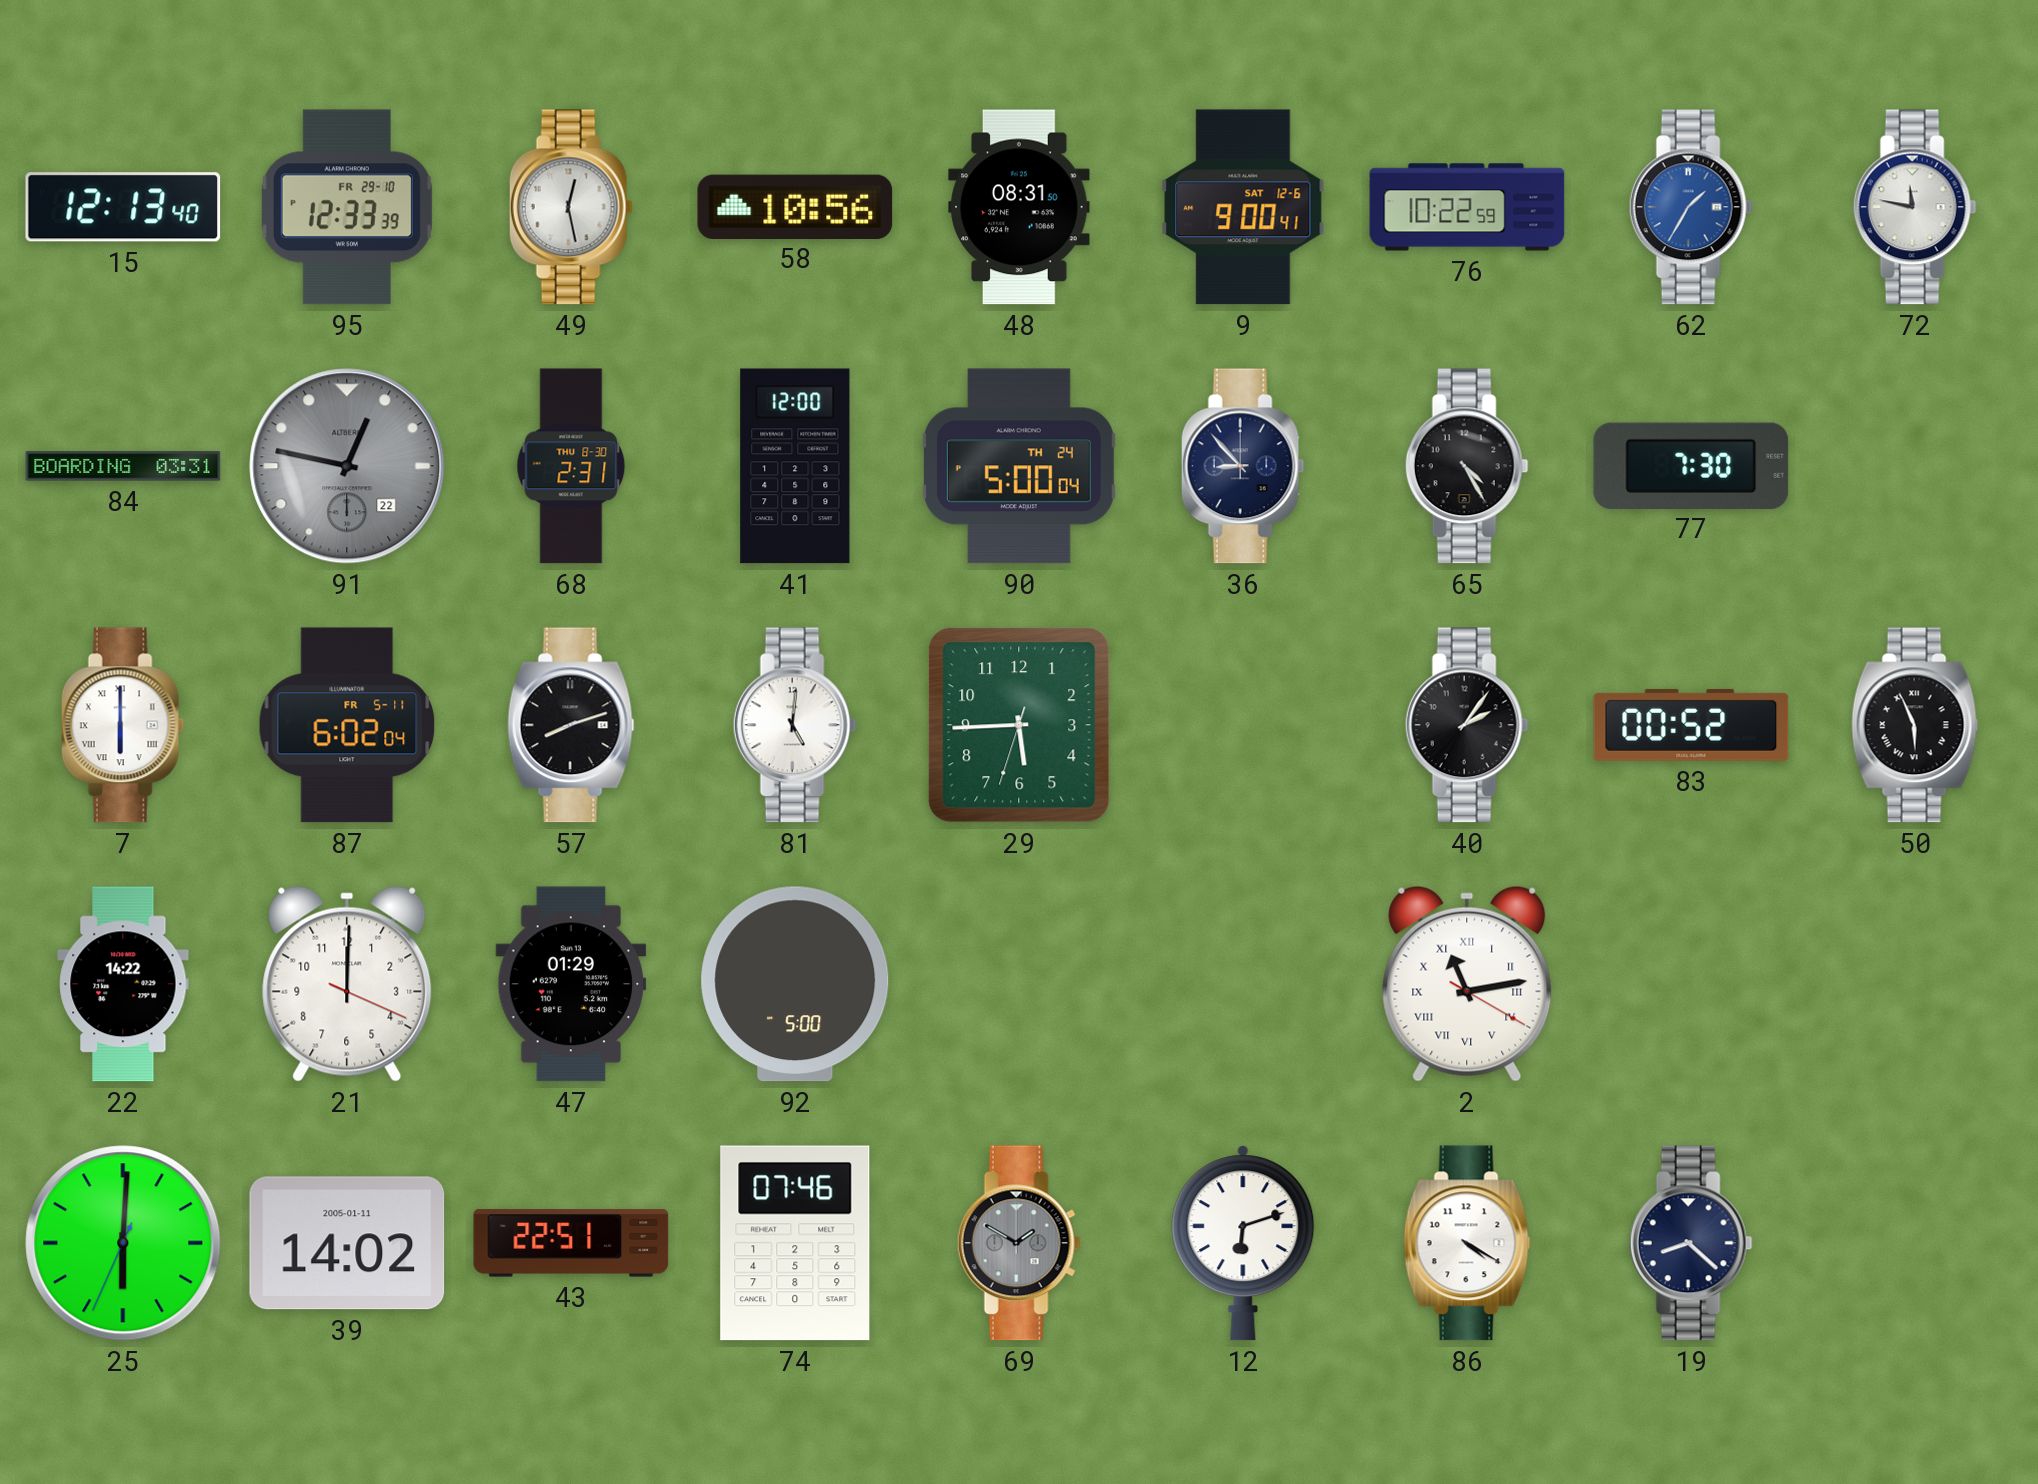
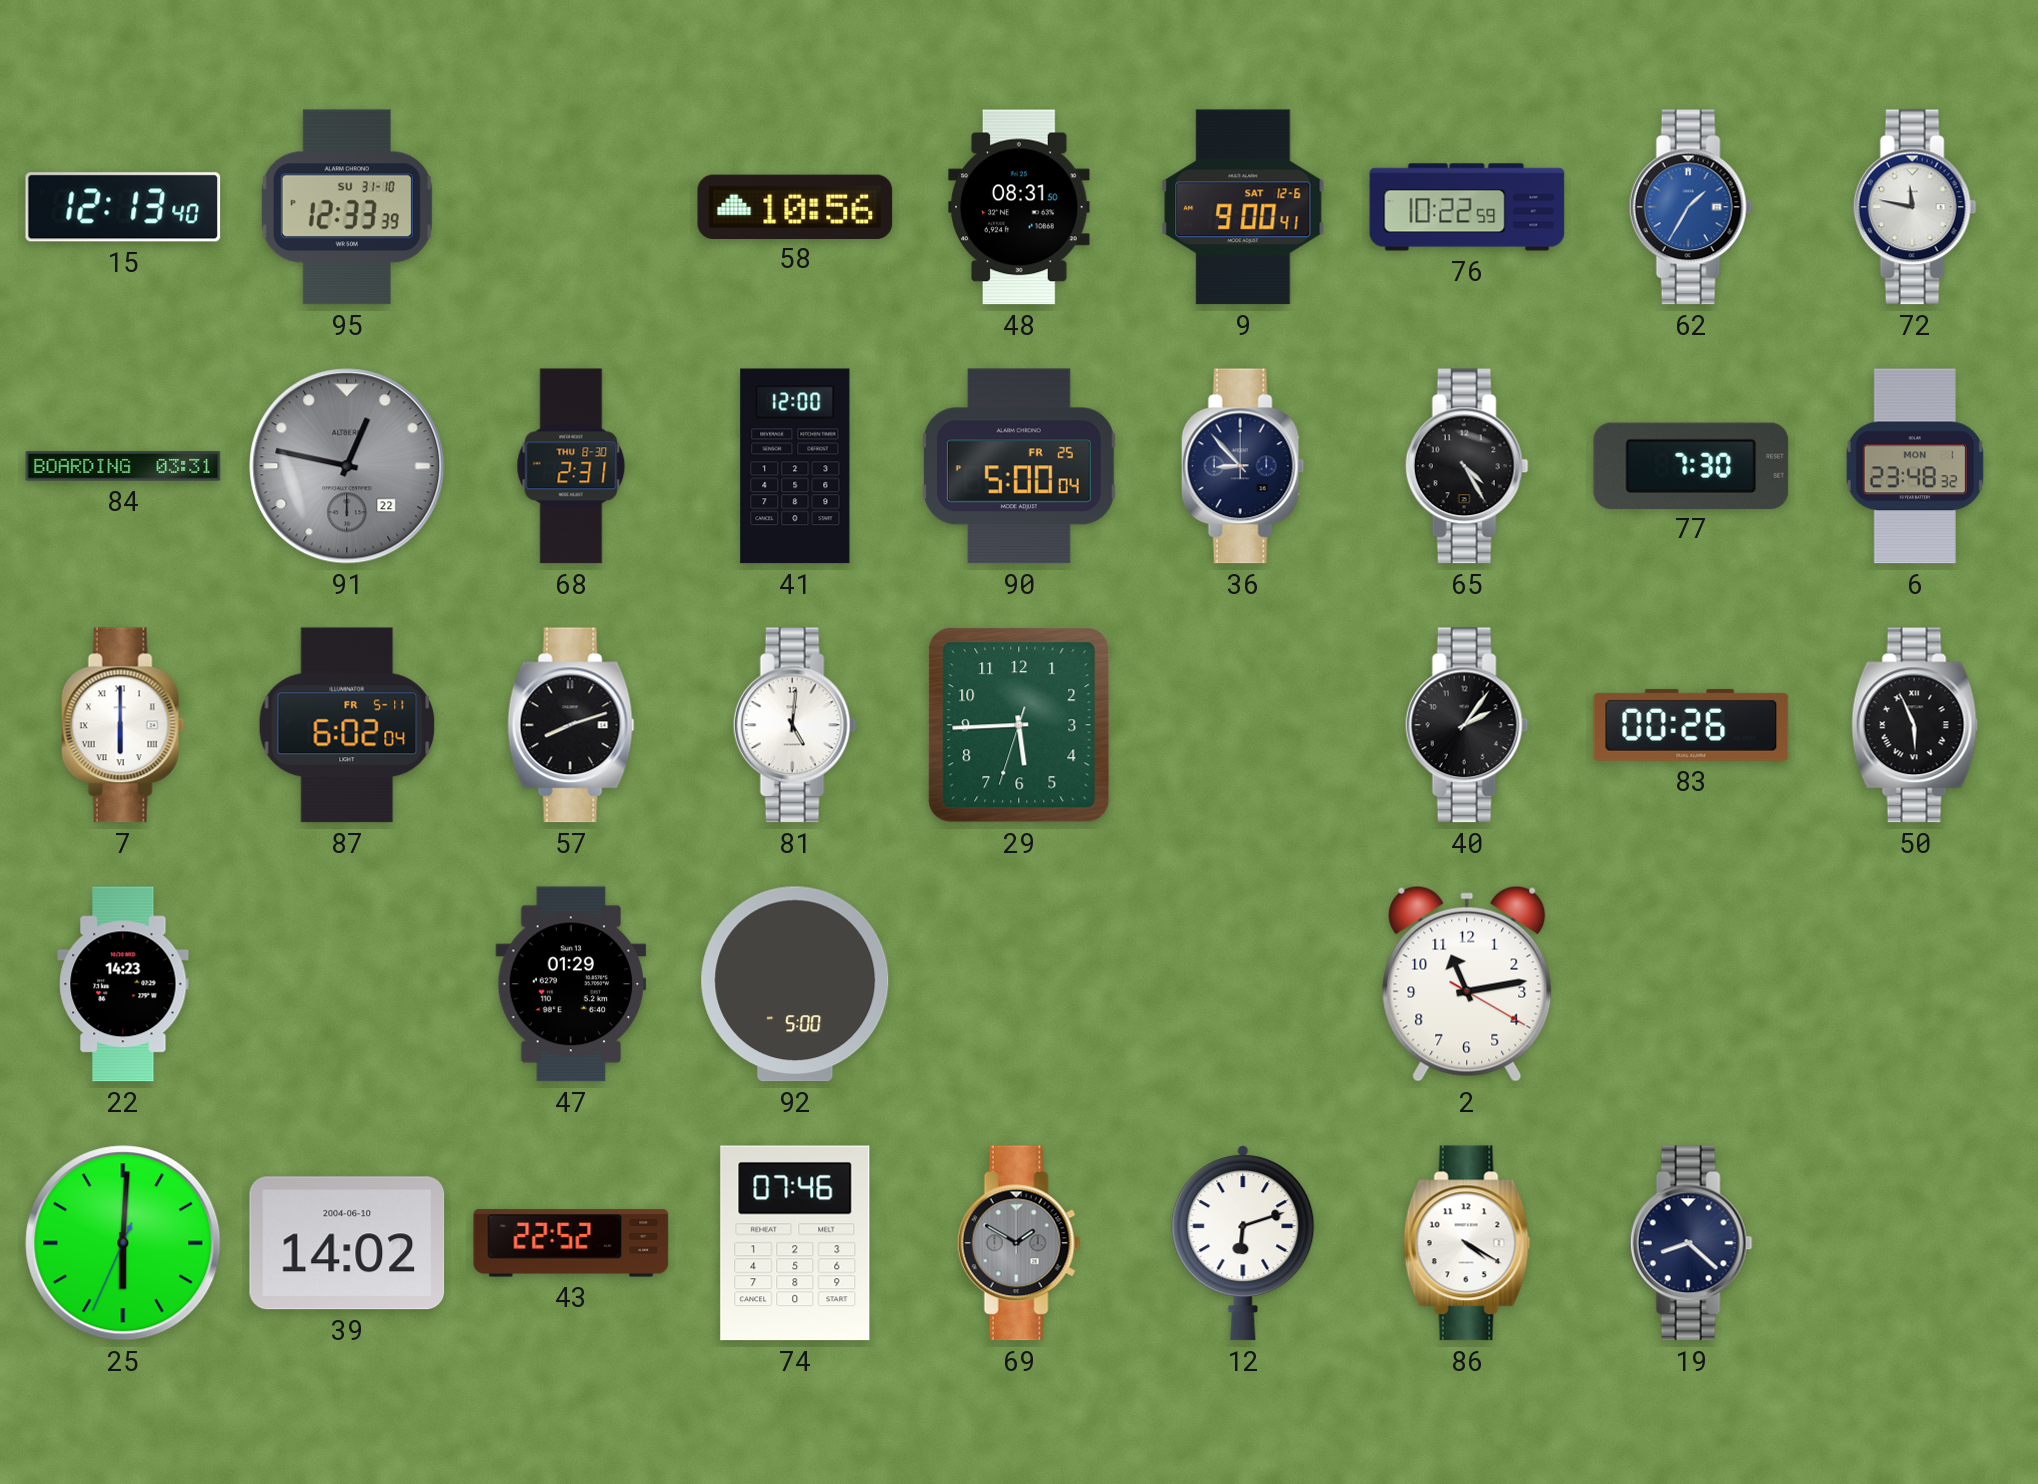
95 date: FR 29-10 -> SU 31-10 (347, 207)
49: 12:28 -> none (571, 207)
90 date: TH 24 -> FR 25 (1019, 466)
6: none -> 23:48 (1915, 466)
83: 00:52 -> 00:26 (1691, 725)
22: 14:22 -> 14:23 (123, 984)
21: 12:00 -> none (347, 984)
2 numerals: Roman -> Arabic (1467, 984)
39 date: 2005-01-11 -> 2004-06-10 (347, 1243)
43: 22:51 -> 22:52 (571, 1243)
